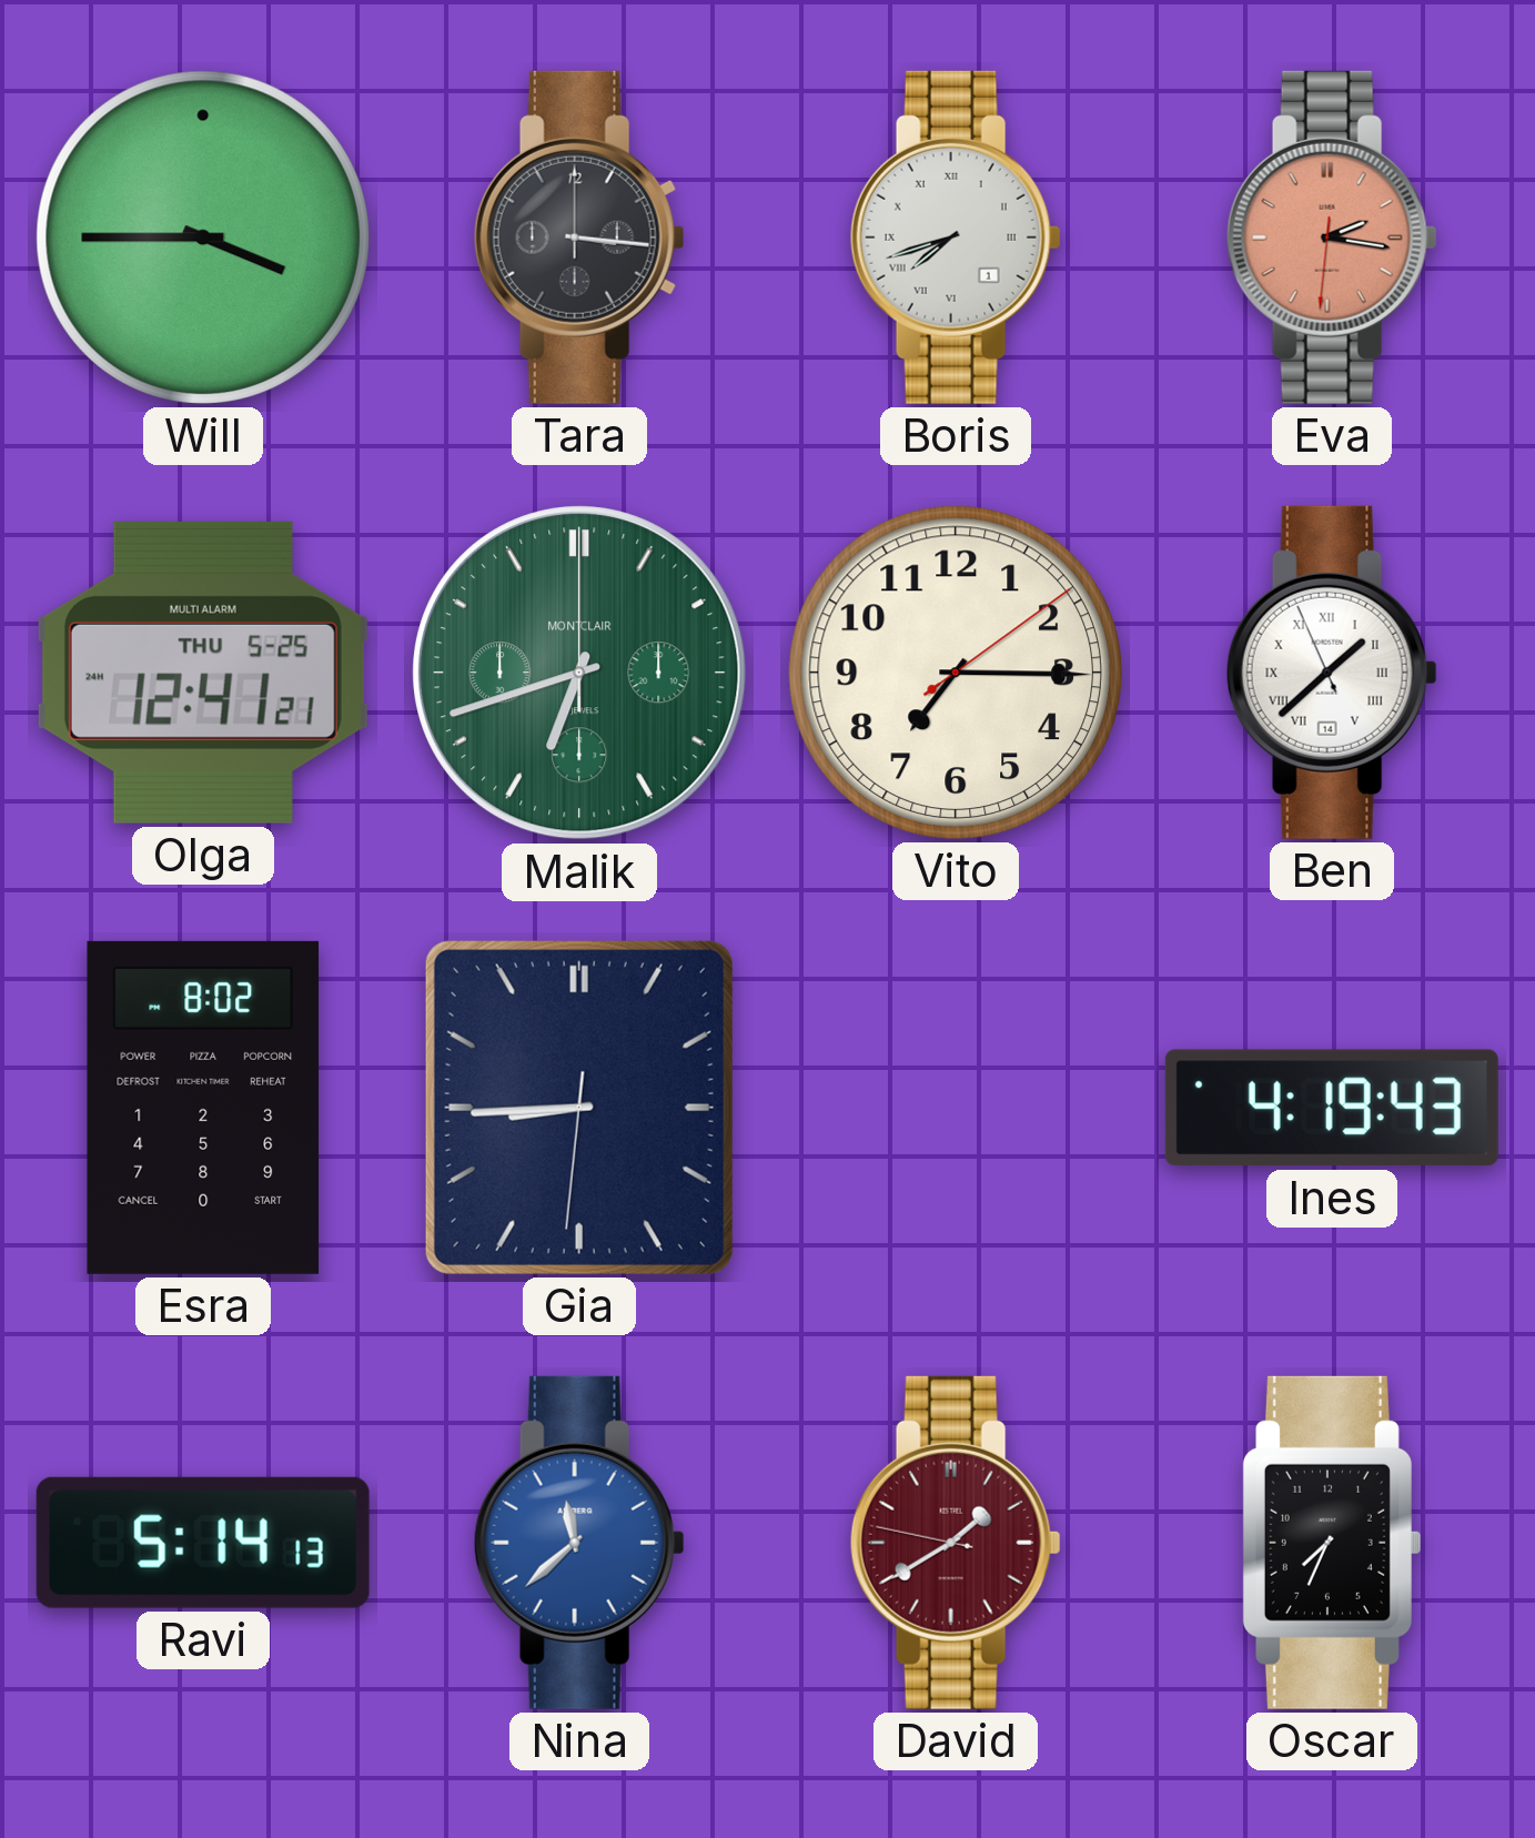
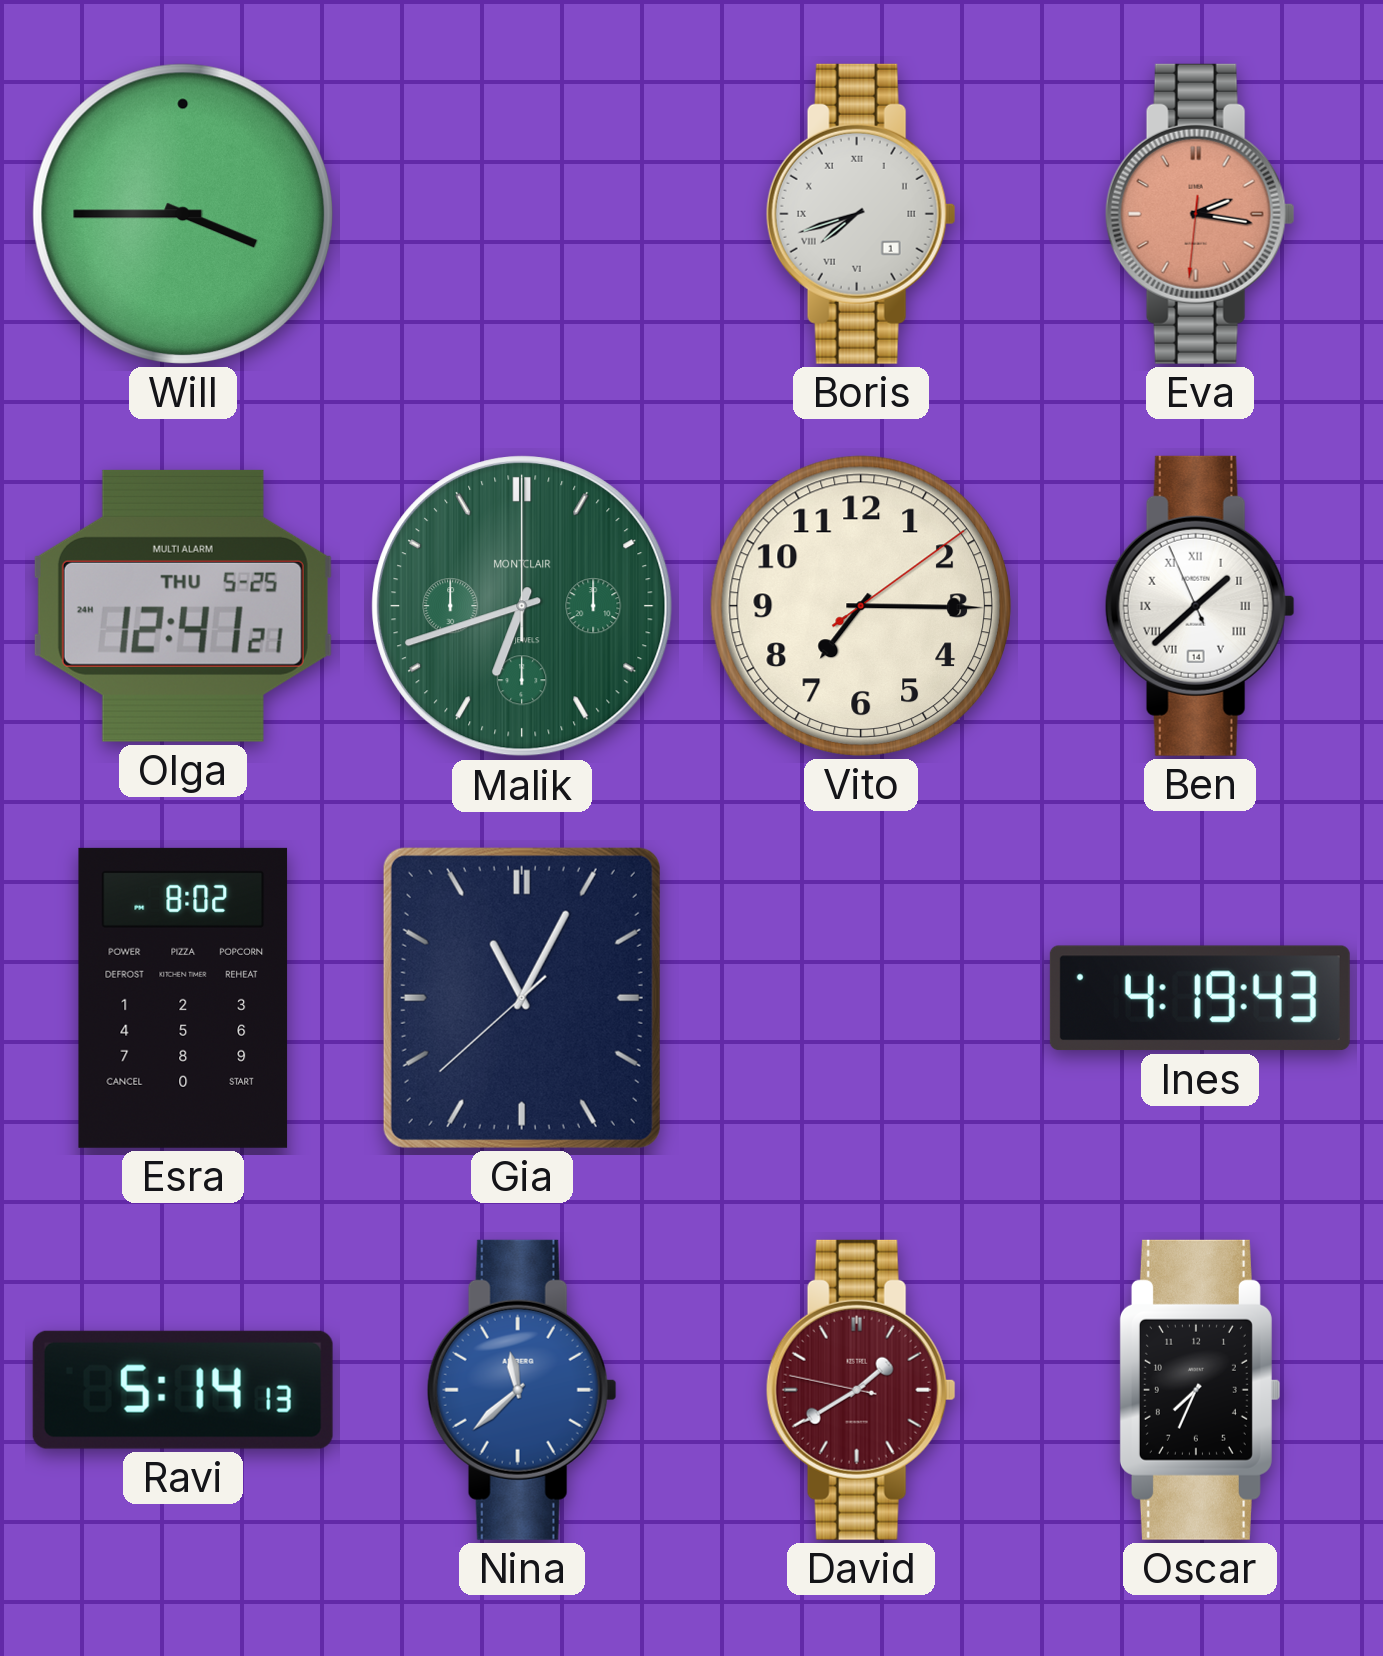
Tara: 3:16 -> none (579, 238)
Gia: 8:44 -> 11:04 (522, 998)
